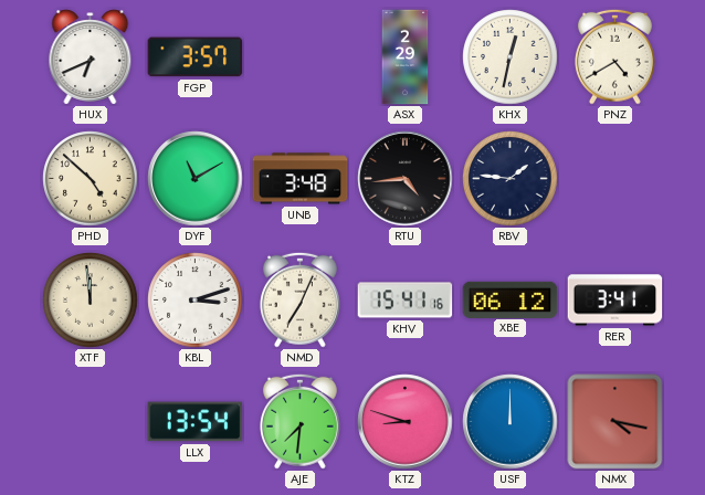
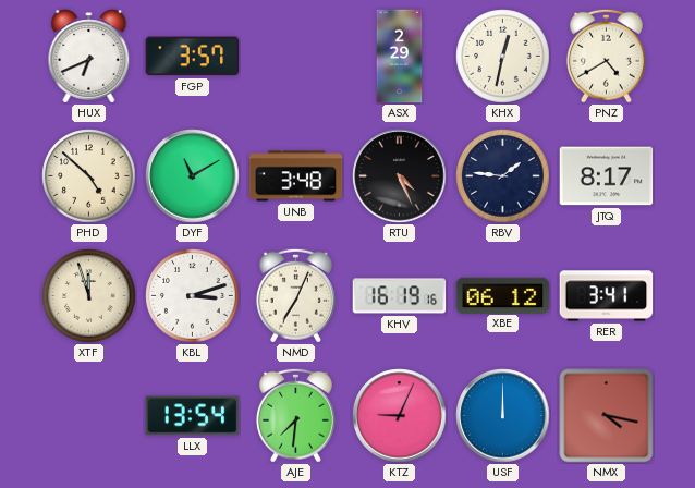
RTU: 4:44 -> 4:26 (400, 176)
JTQ: none -> 8:17 (607, 176)
XTF: 11:59 -> 11:57 (89, 296)
KHV: 15:41 -> 16:19 (400, 296)
KTZ: 8:48 -> 9:04 (400, 416)
